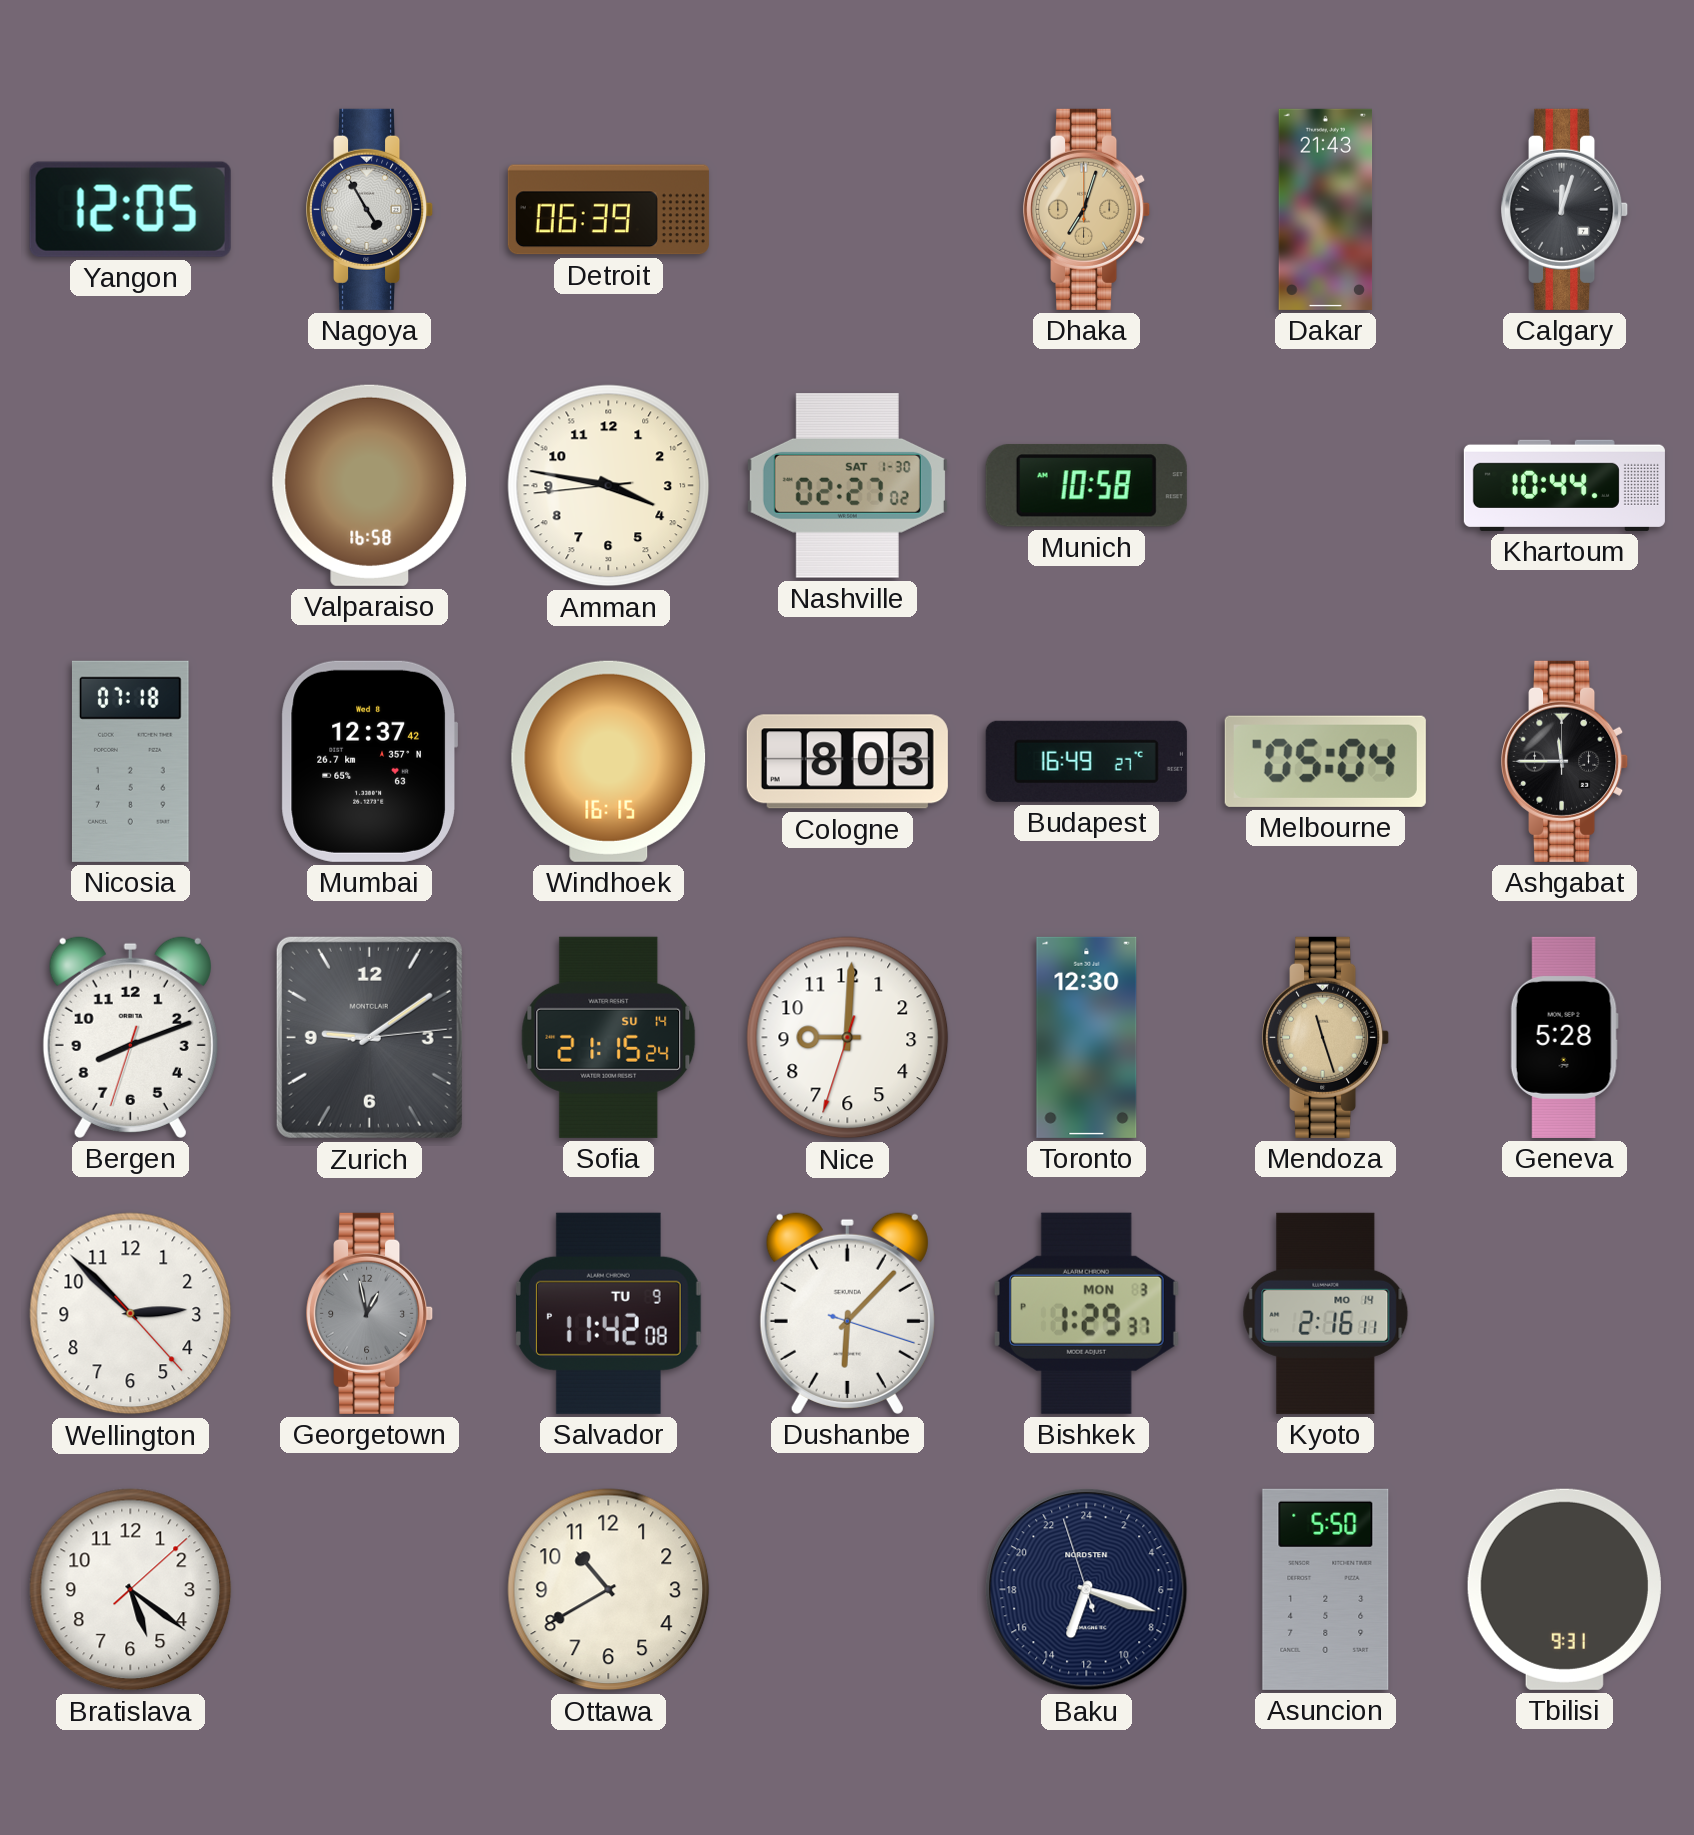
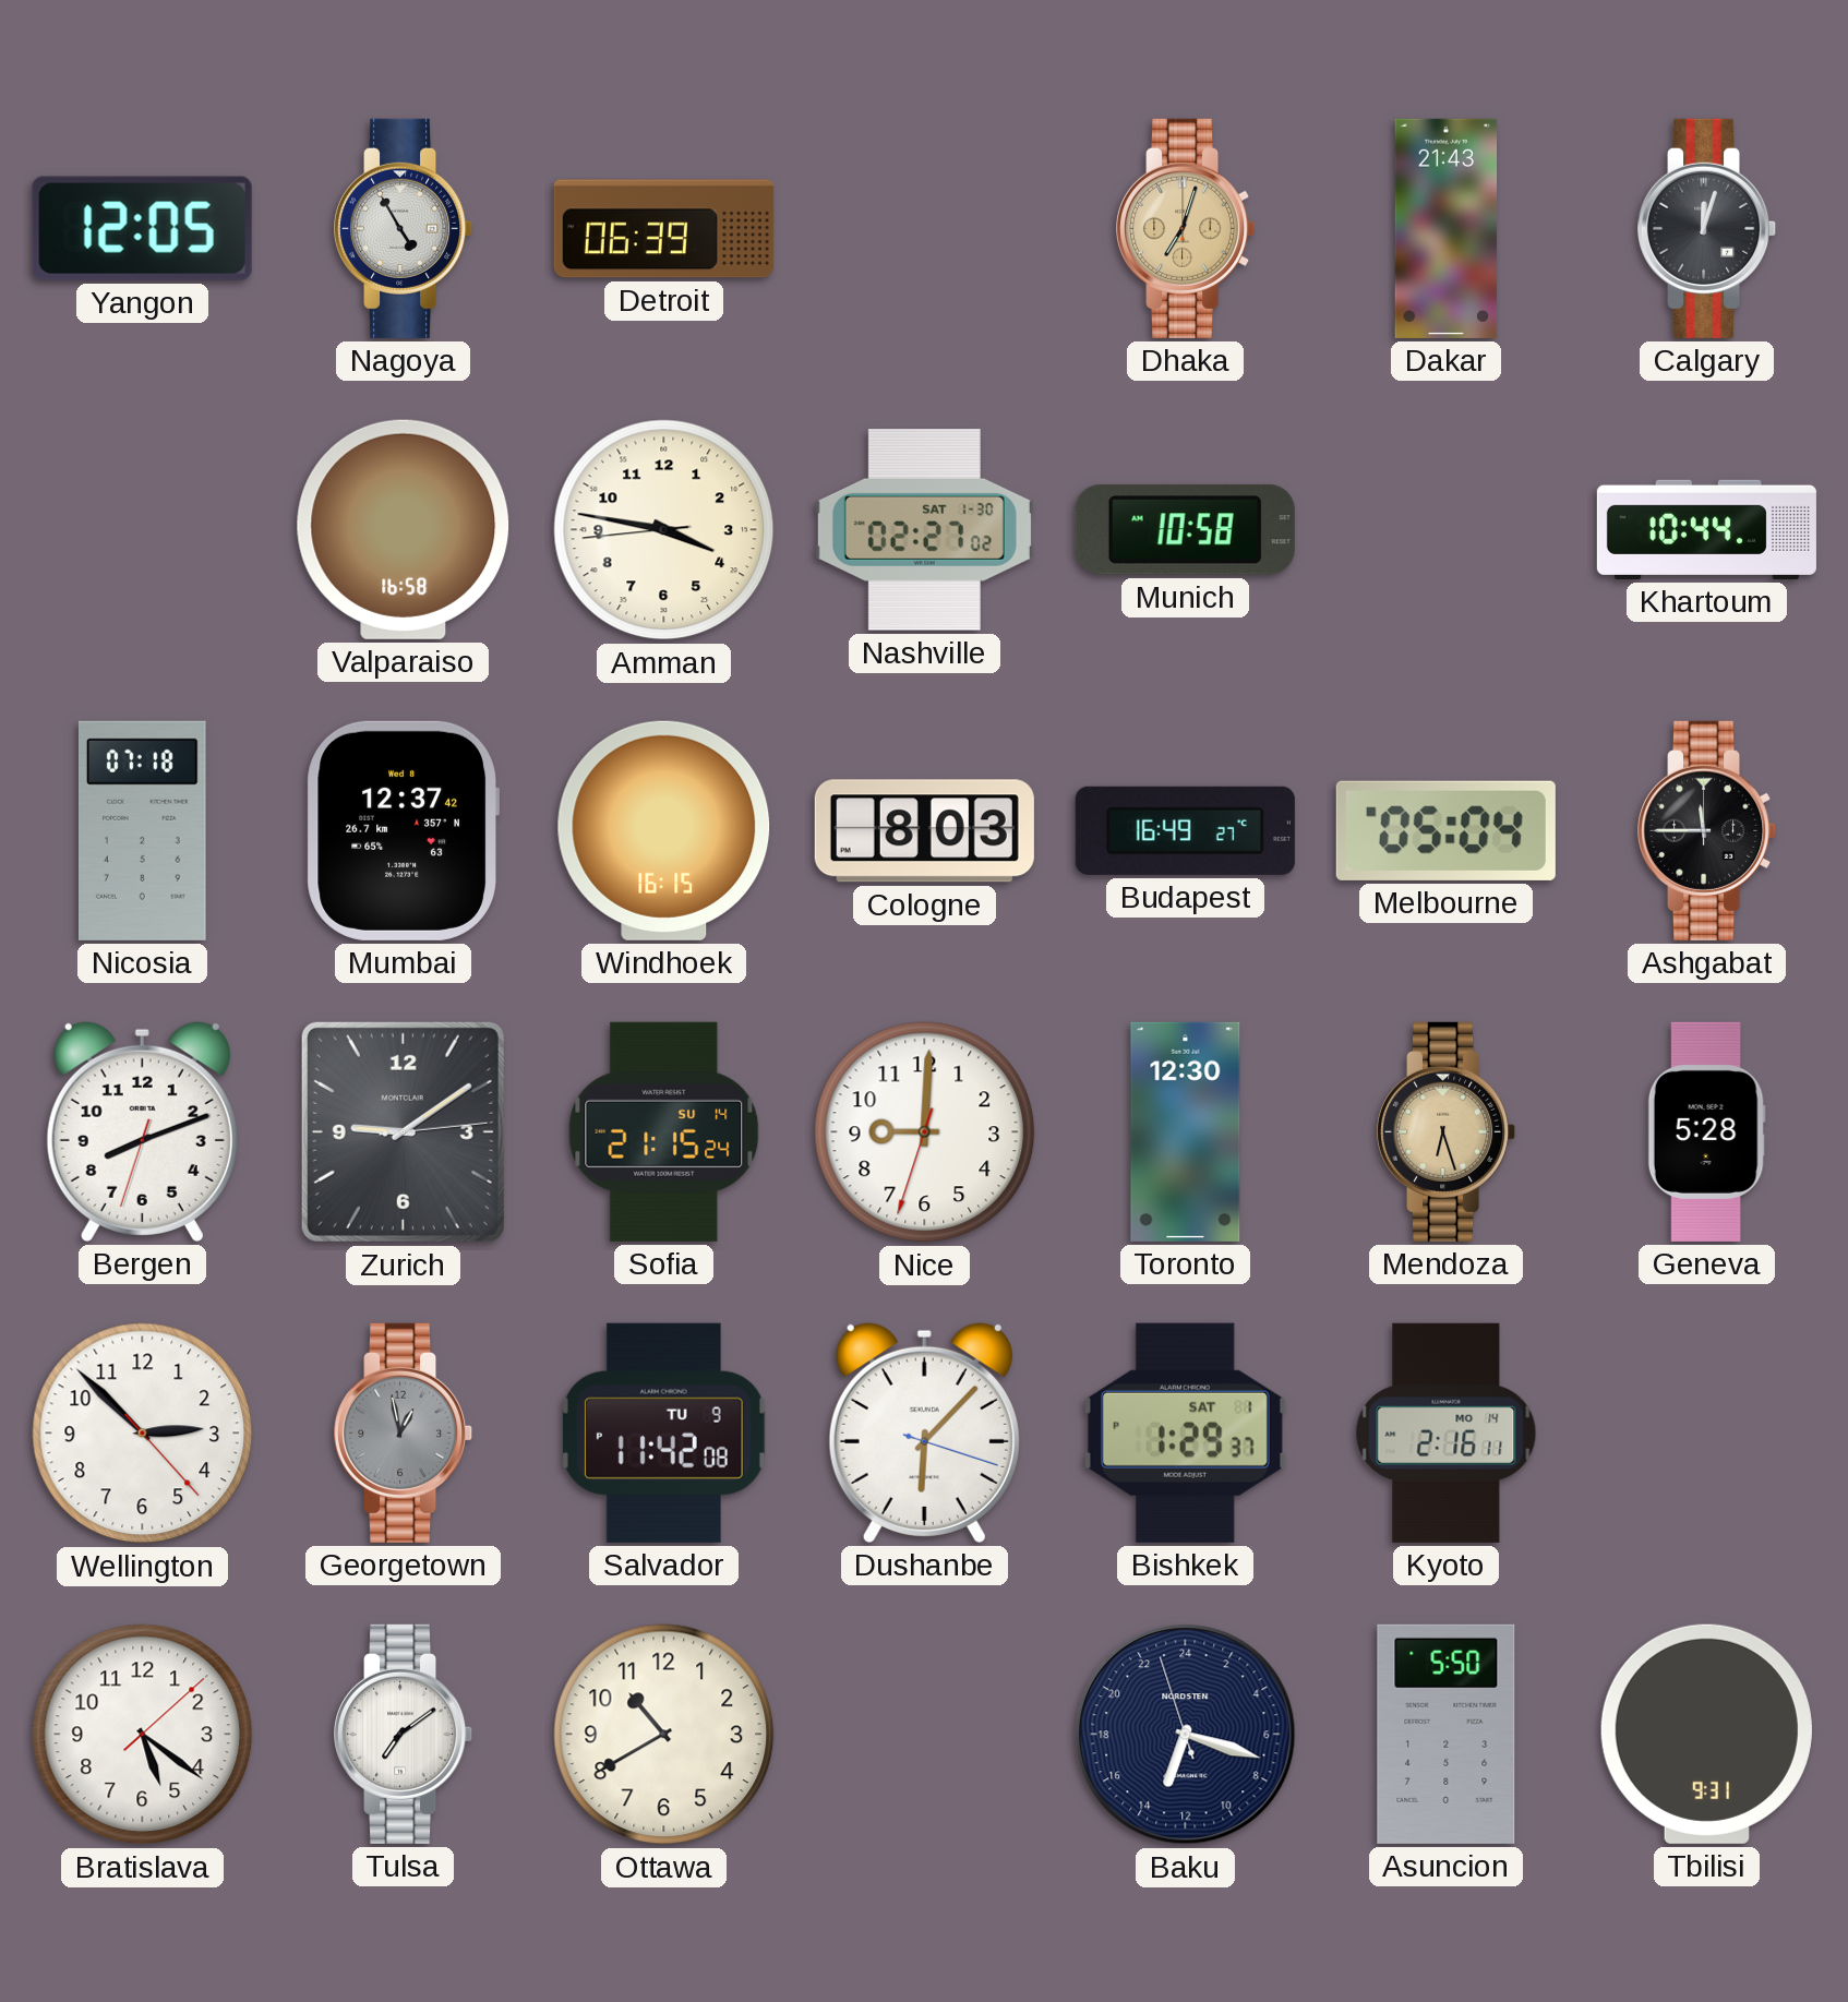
Mendoza: 11:27 -> 6:27 (1447, 1131)
Bishkek date: MON 3 -> SAT 1 (1185, 1432)
Tulsa: none -> 7:09 (404, 1734)
